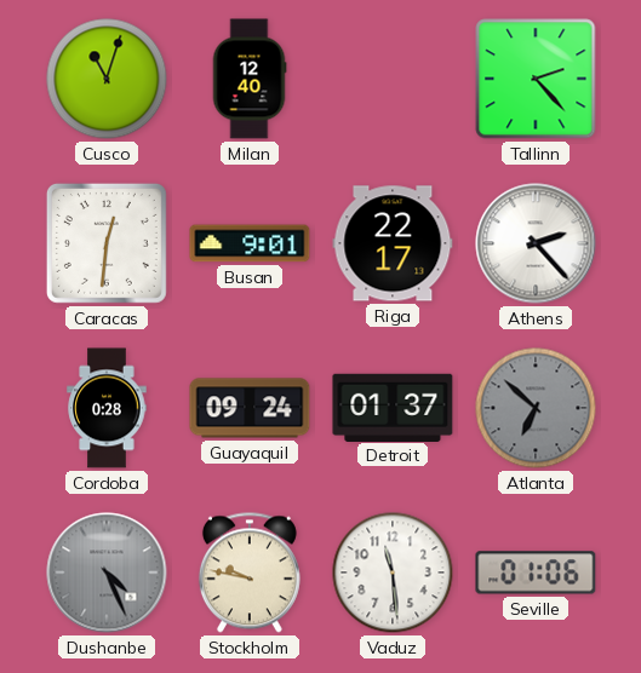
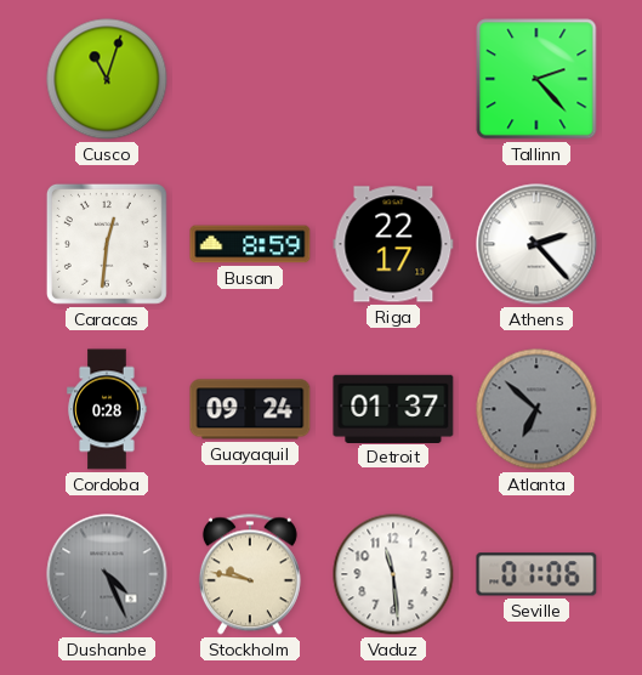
Milan: 12:40 -> none (250, 79)
Busan: 9:01 -> 8:59 (250, 244)
